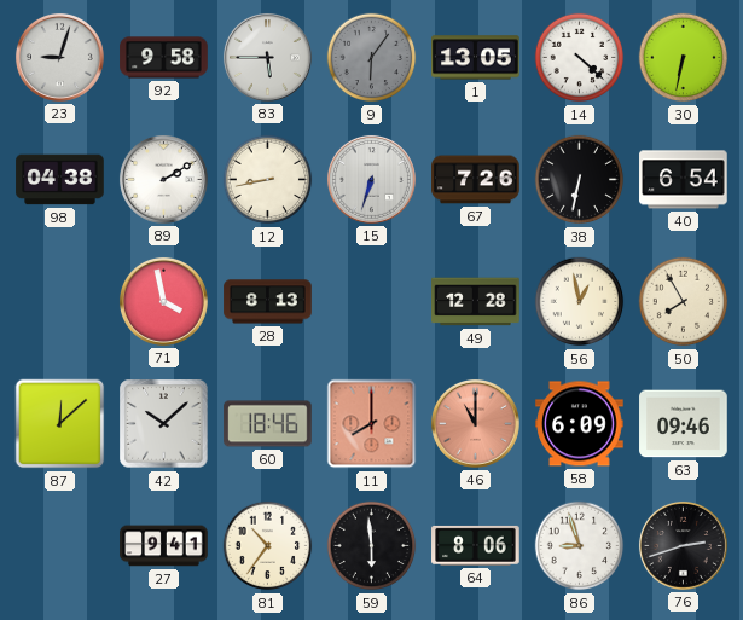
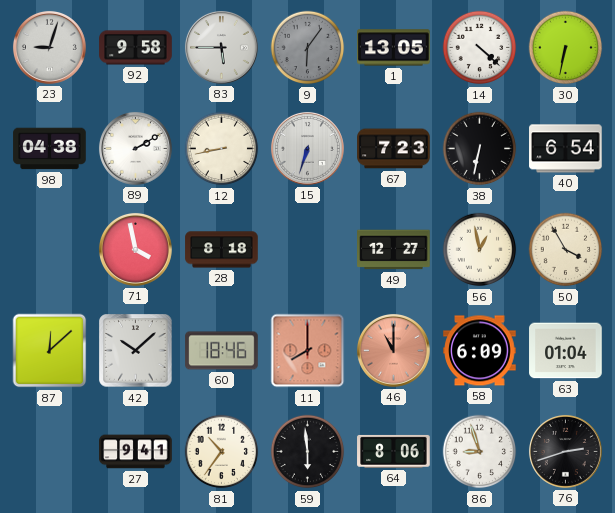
67: 7:26 -> 7:23 (394, 149)
28: 8:13 -> 8:18 (222, 250)
49: 12:28 -> 12:27 (394, 250)
50: 7:55 -> 3:55 (566, 250)
63: 09:46 -> 01:04 (566, 351)
